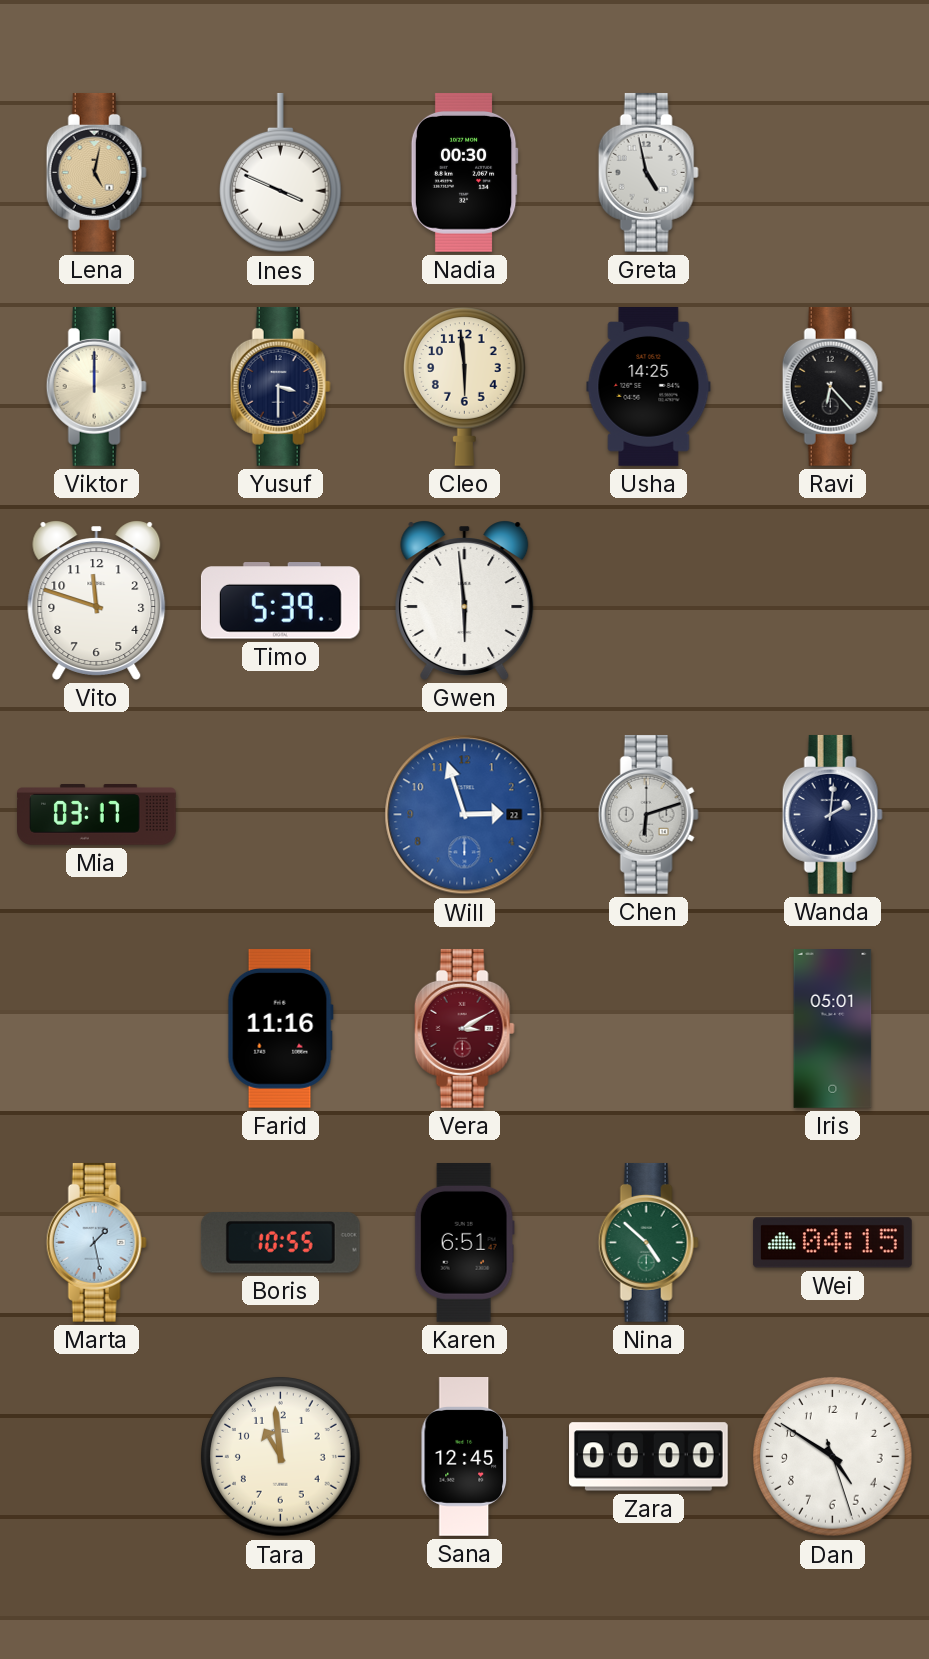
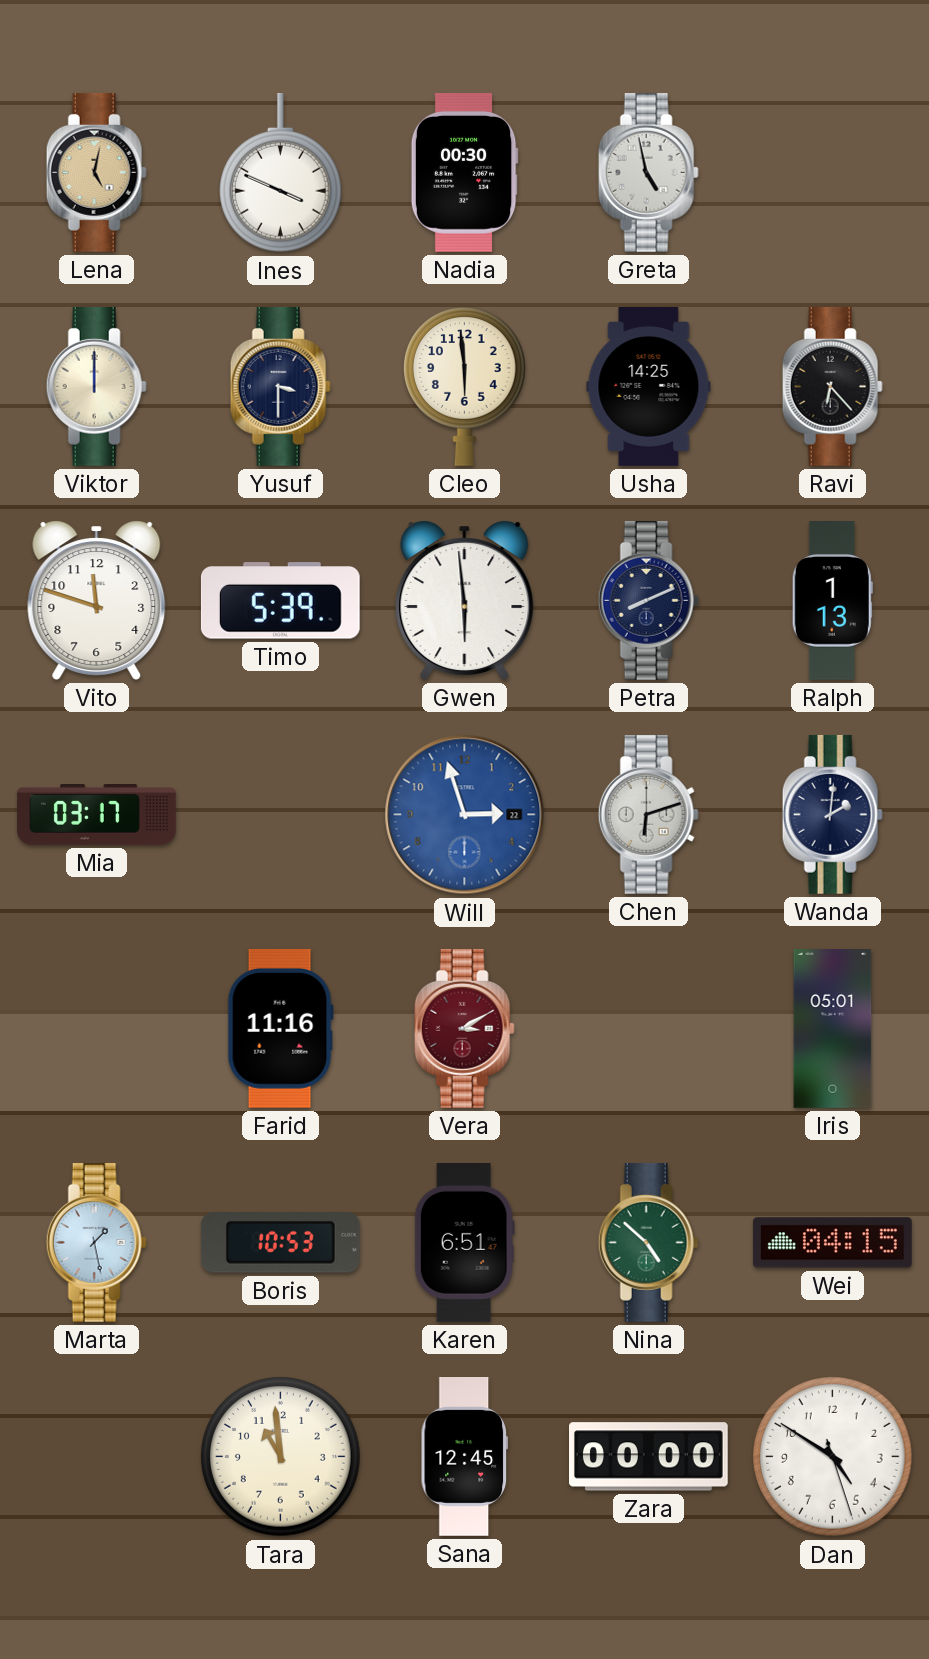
Petra: none -> 8:11 (648, 600)
Ralph: none -> 1:13 (832, 601)
Boris: 10:55 -> 10:53 (280, 1243)
